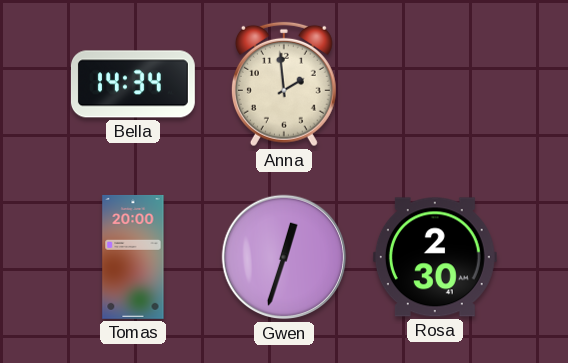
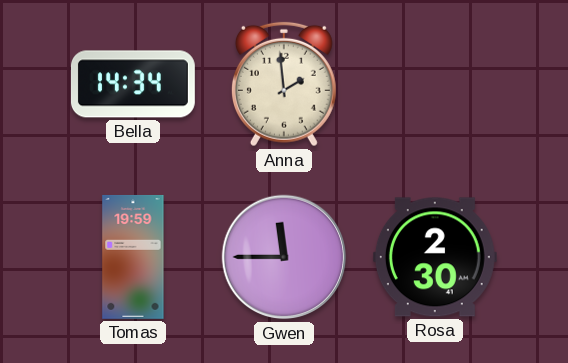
Tomas: 20:00 -> 19:59 (133, 257)
Gwen: 12:33 -> 11:45 (284, 257)
